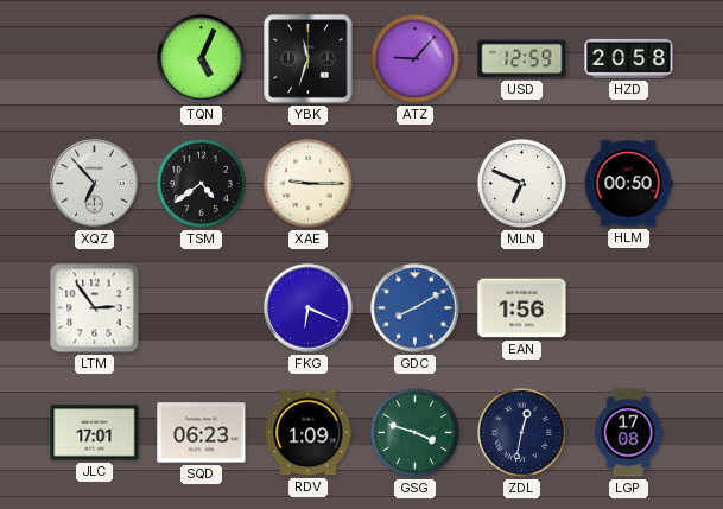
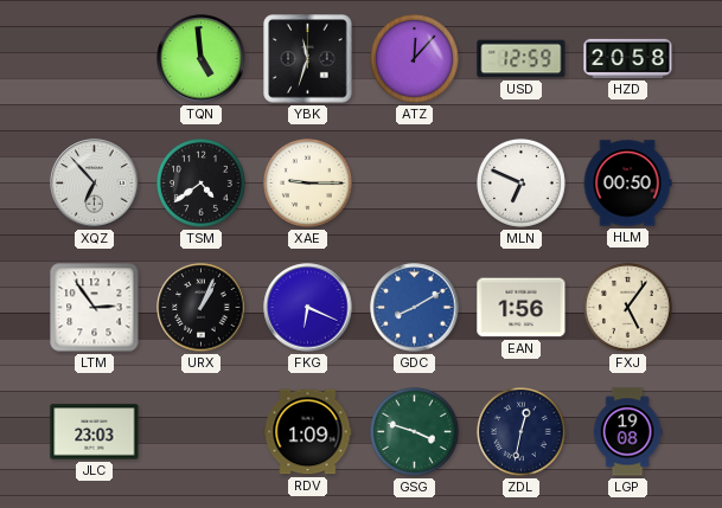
TQN: 5:04 -> 4:59 (202, 59)
ATZ: 9:07 -> 12:07 (415, 59)
URX: none -> 1:04 (202, 308)
FXJ: none -> 5:06 (628, 308)
JLC: 17:01 -> 23:03 (95, 432)
SQD: 06:23 -> none (202, 433)
LGP: 17:08 -> 19:08 (627, 432)
